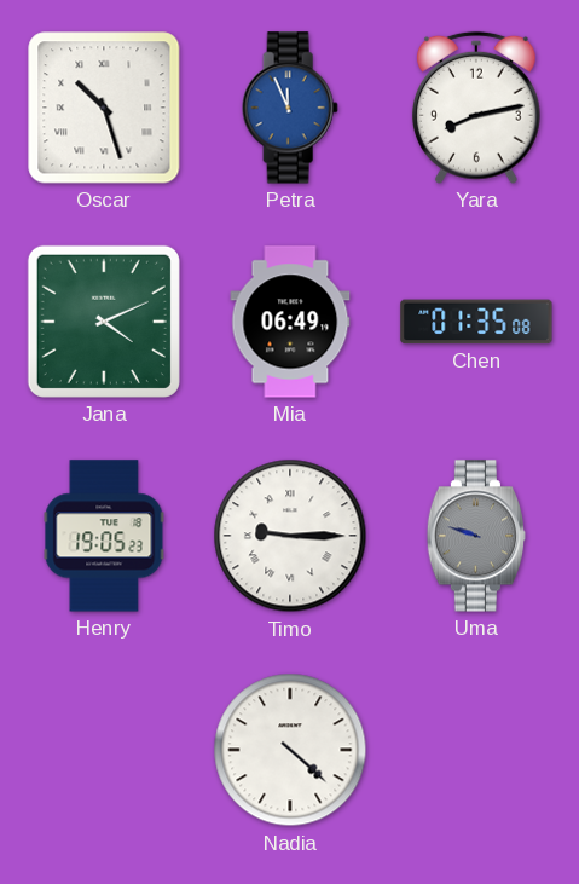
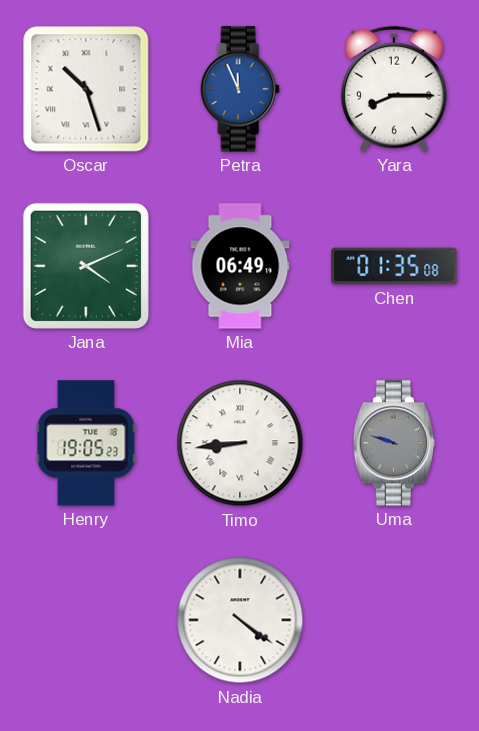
Yara: 8:13 -> 8:15 (394, 89)
Timo: 9:15 -> 8:44 (240, 443)
Nadia: 4:22 -> 4:21 (240, 620)
